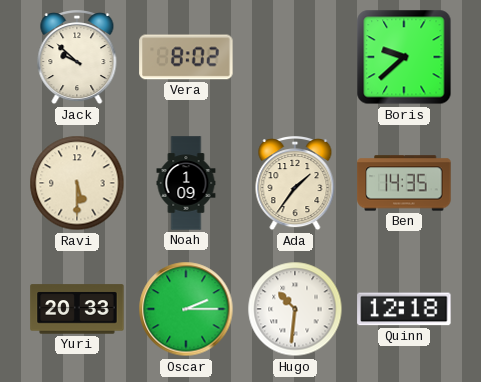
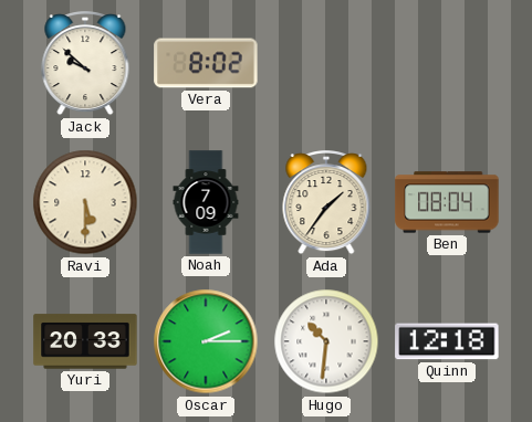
Boris: 9:38 -> none (404, 57)
Noah: 1:09 -> 7:09 (206, 202)
Ben: 14:35 -> 08:04 (447, 202)
